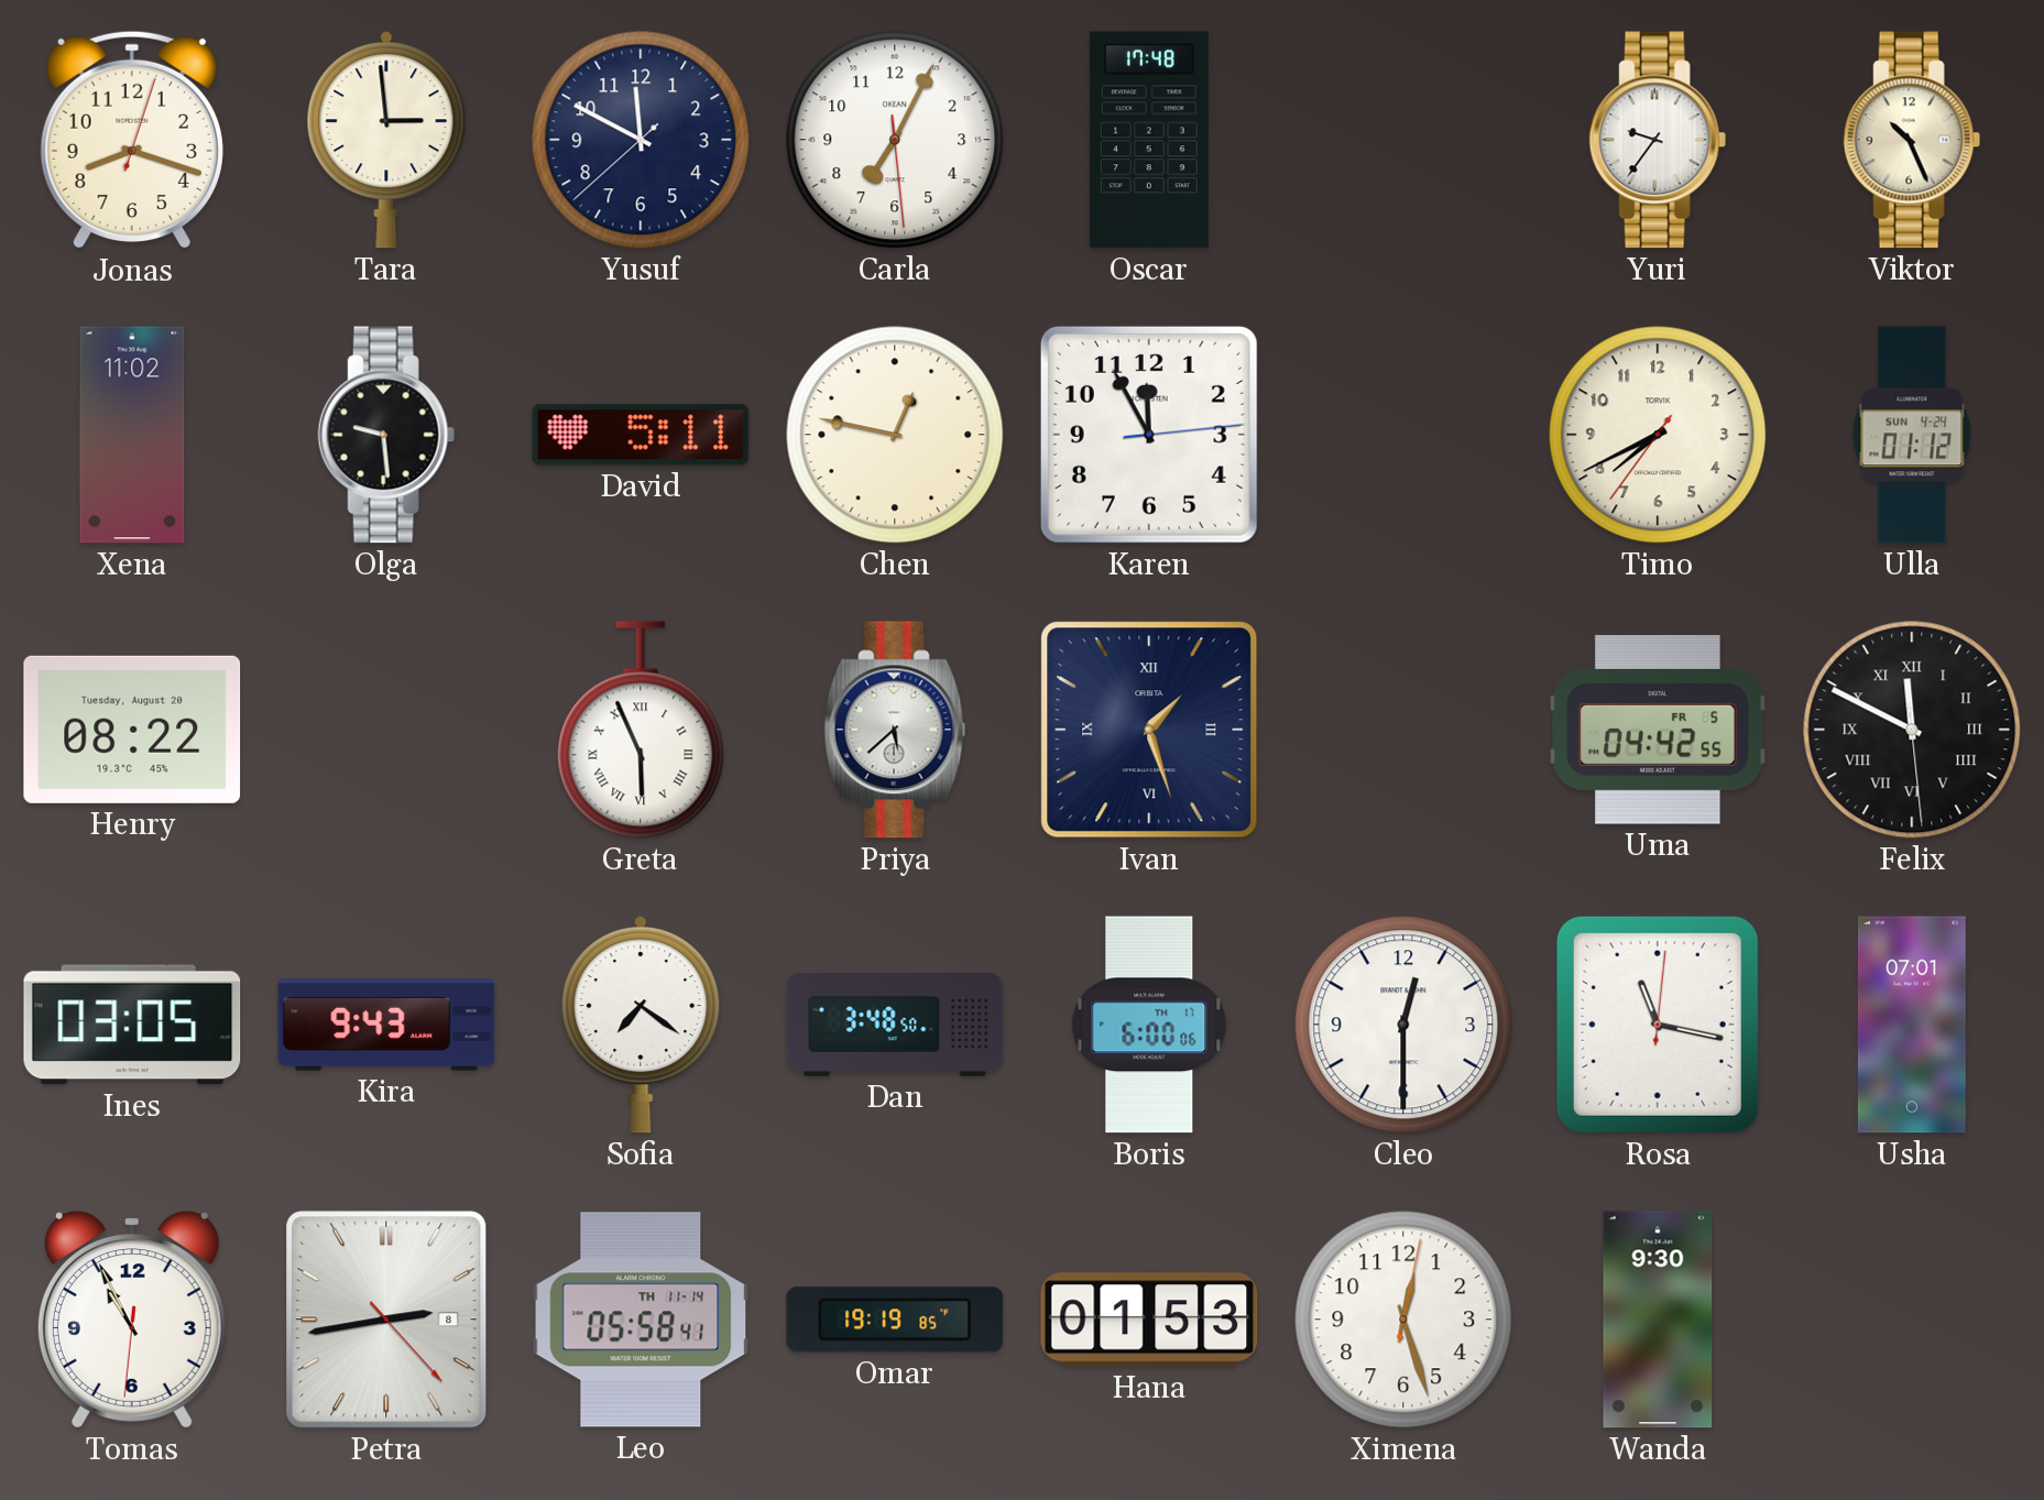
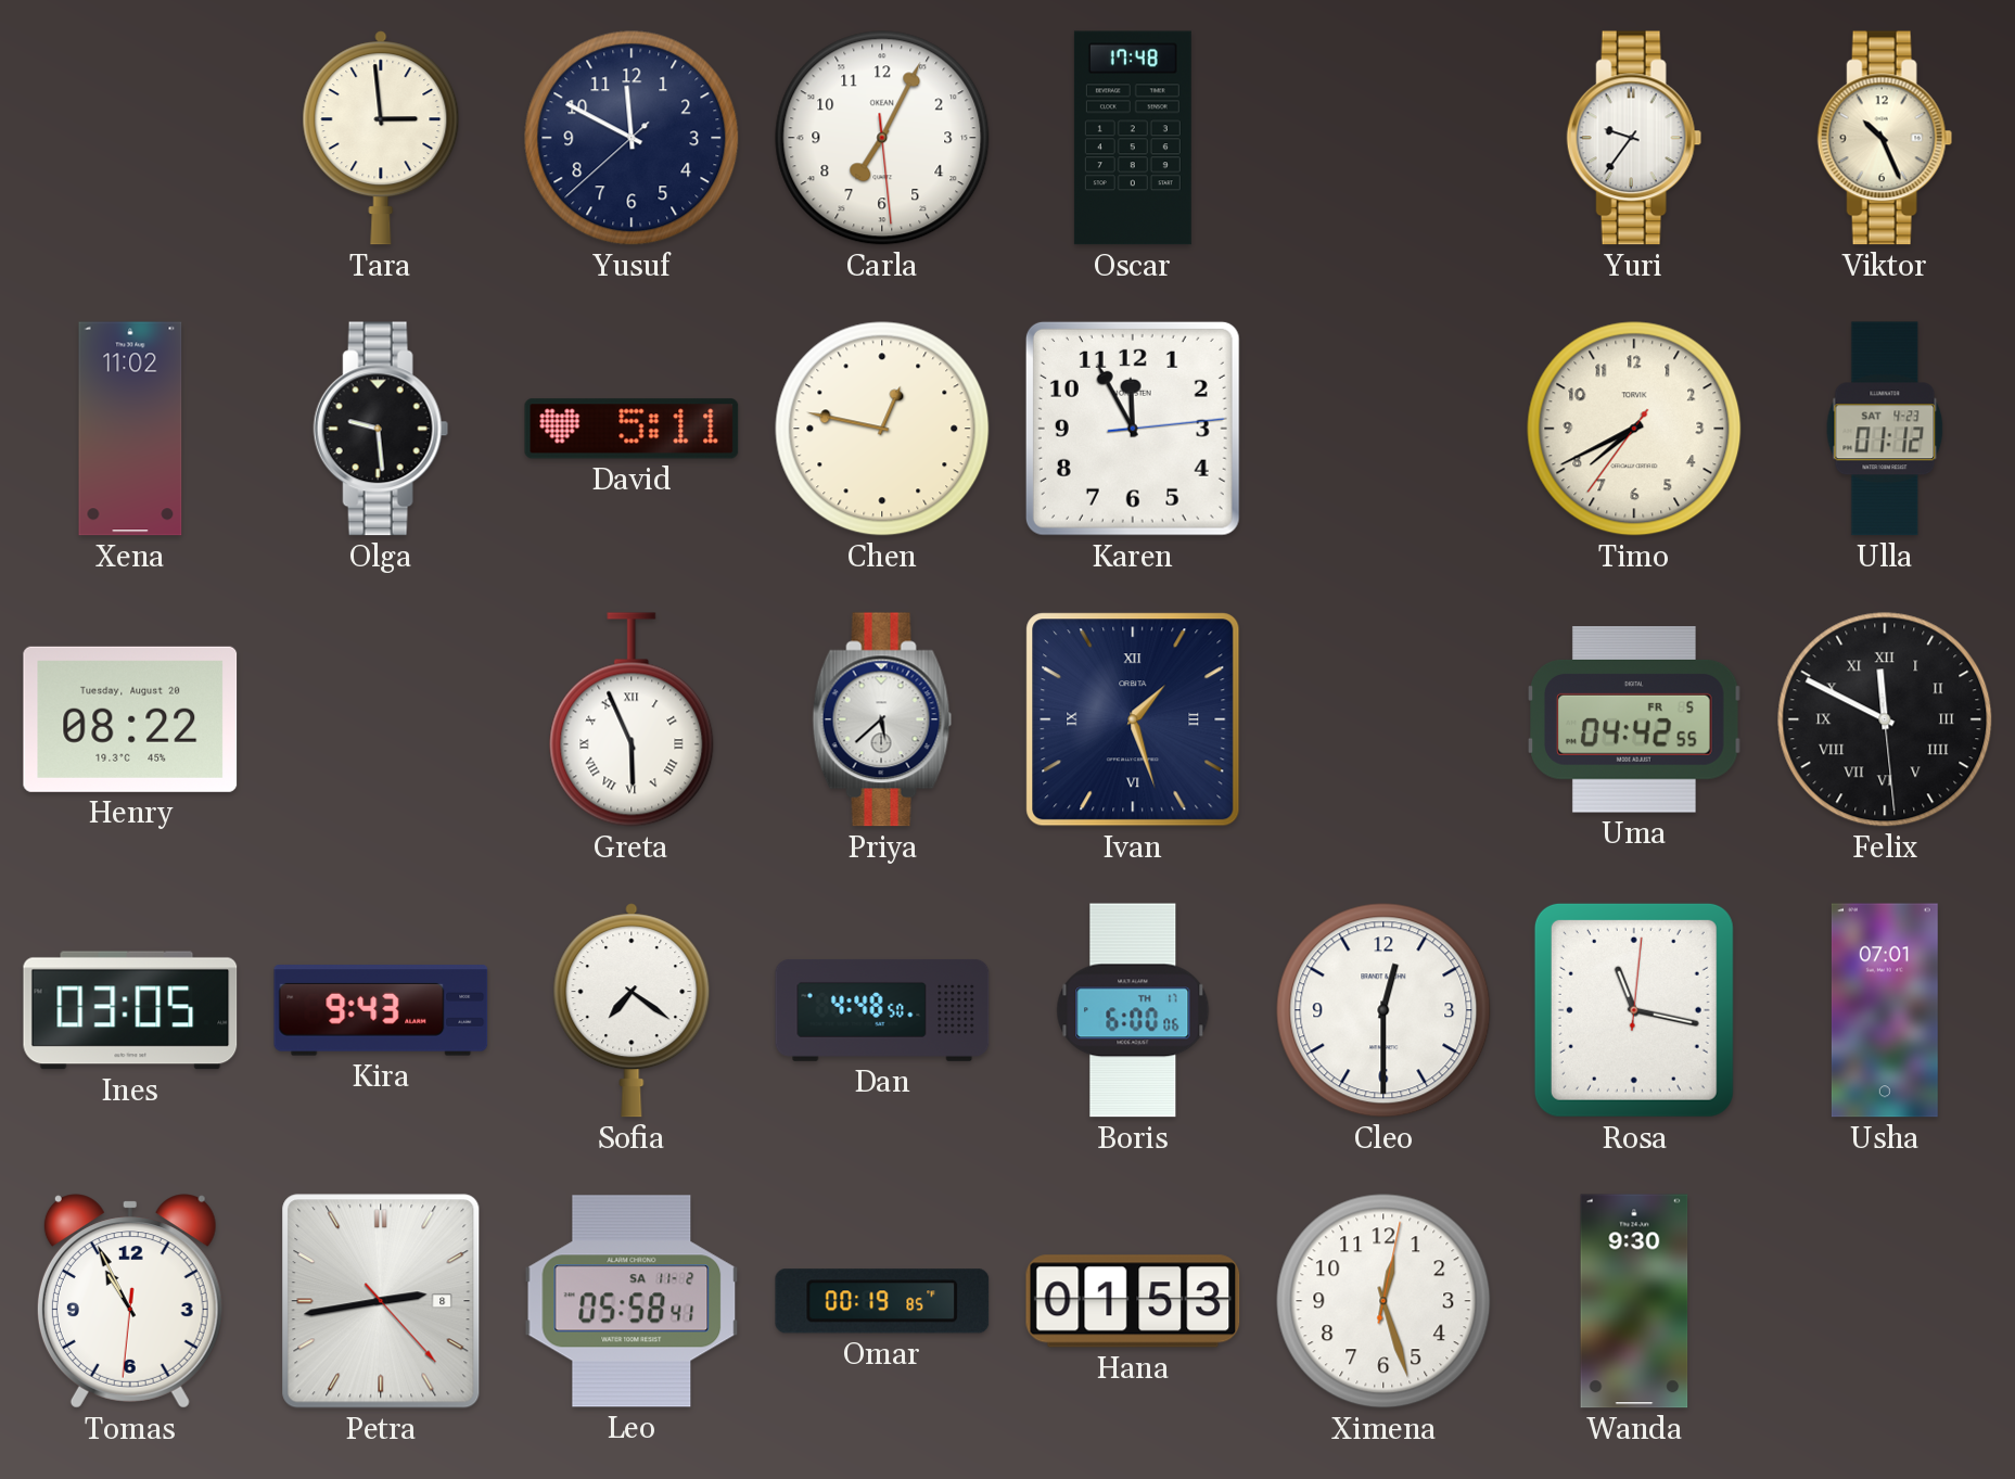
Jonas: 8:18 -> none (132, 140)
Ulla date: SUN 4-24 -> SAT 4-23 (1885, 429)
Dan: 3:48 -> 4:48 (882, 1010)
Leo date: TH 11-14 -> SA 11-2 (632, 1301)
Omar: 19:19 -> 00:19 (882, 1301)
